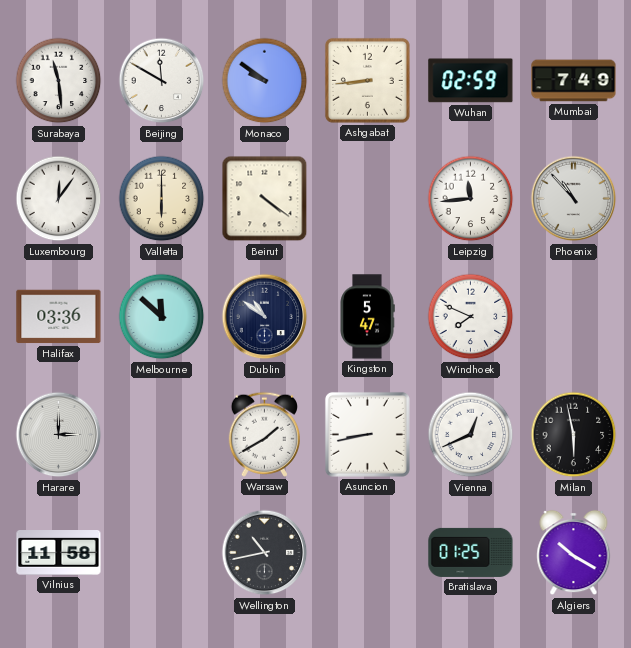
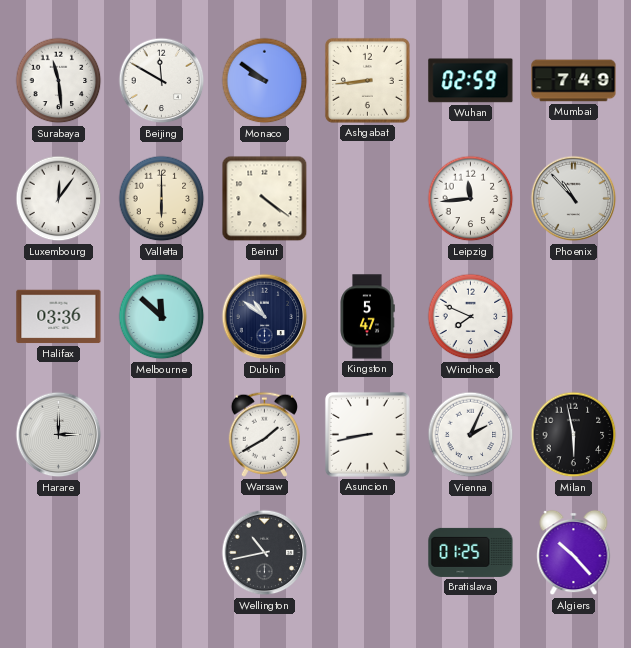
Vienna: 12:41 -> 2:04 (471, 435)
Vilnius: 11:58 -> none (59, 553)
Algiers: 10:20 -> 10:23 (574, 553)
